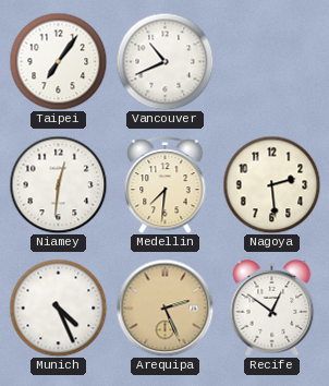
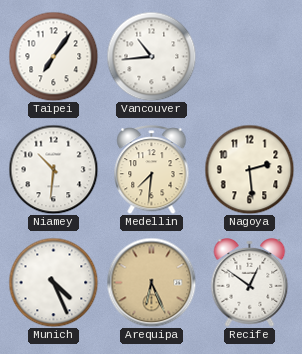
Vancouver: 10:41 -> 10:44 (151, 56)
Niamey: 12:31 -> 10:31 (53, 169)
Arequipa: 2:26 -> 6:26 (151, 282)
